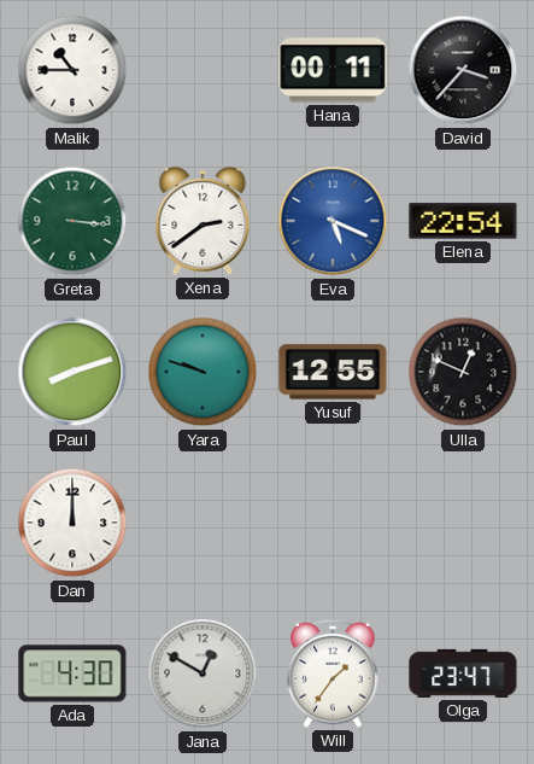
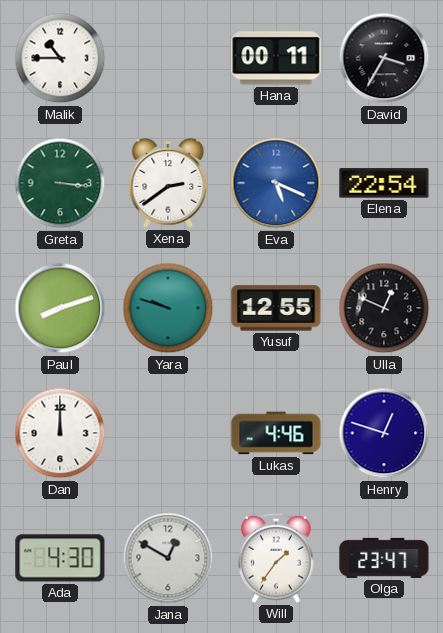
David: 3:37 -> 3:35 (384, 58)
Lukas: none -> 4:46 (276, 433)
Henry: none -> 12:48 (384, 433)
